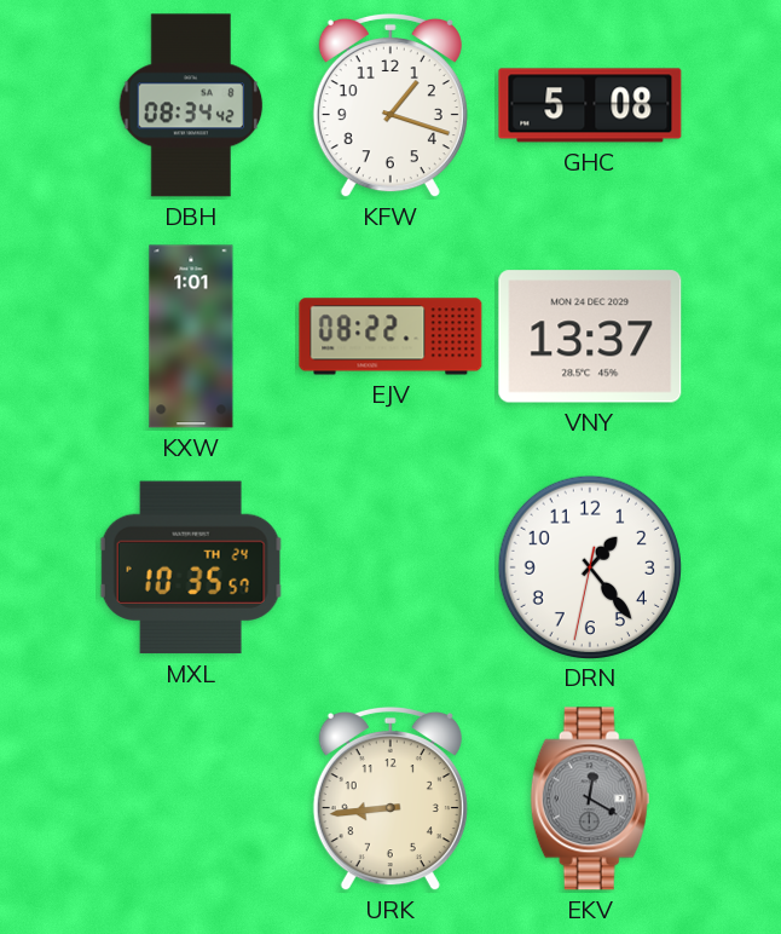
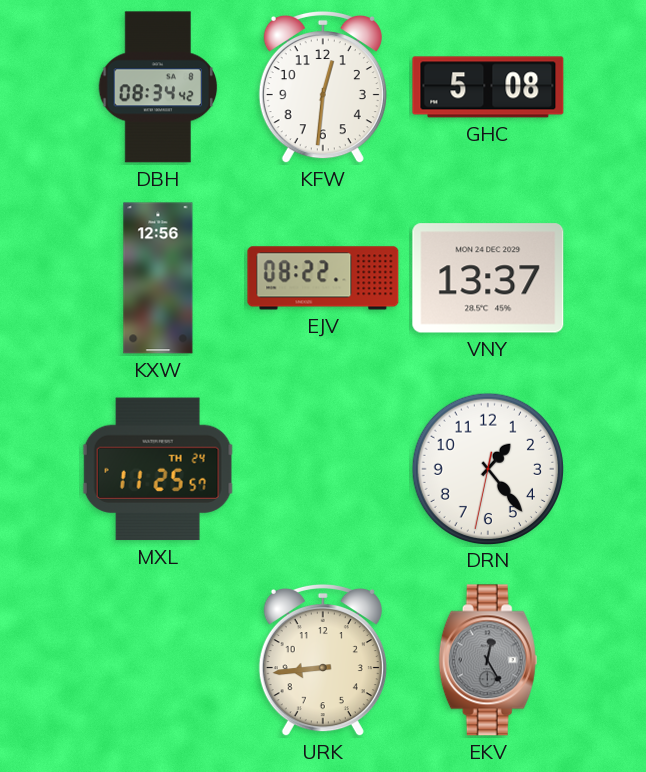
KFW: 1:18 -> 12:31 (323, 87)
KXW: 1:01 -> 12:56 (158, 278)
MXL: 10:35 -> 11:25 (158, 469)
EKV: 12:20 -> 12:25 (488, 660)
